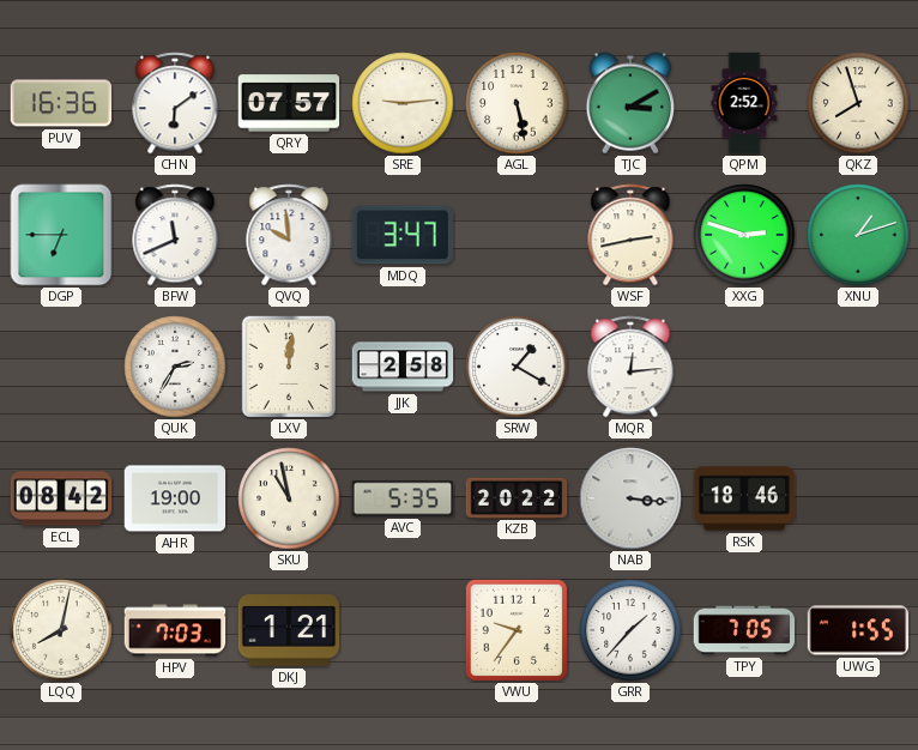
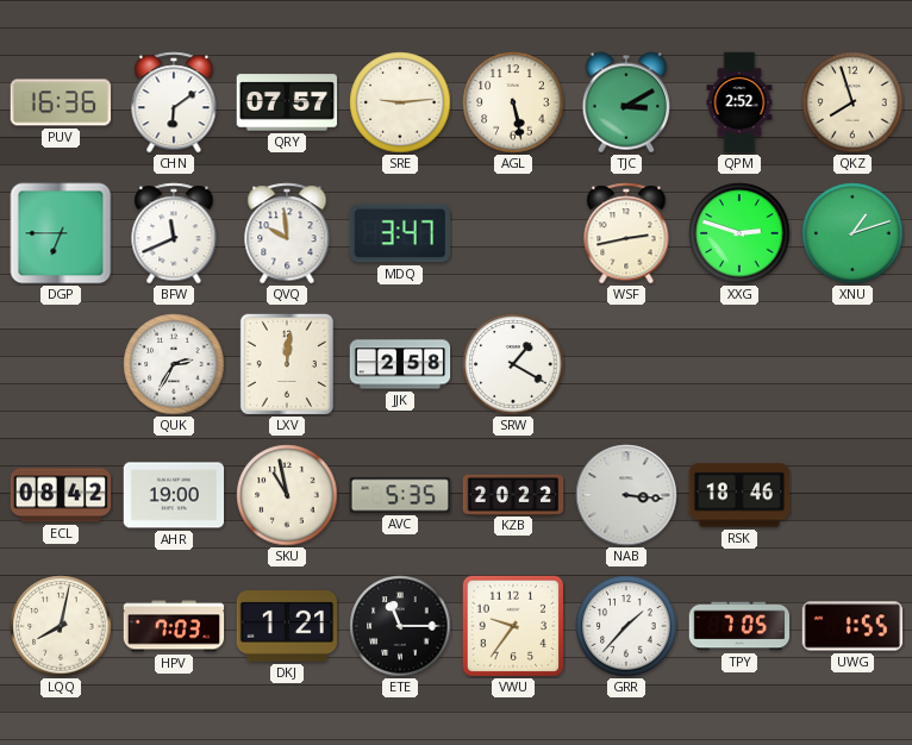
MQR: 12:14 -> none (630, 367)
ETE: none -> 11:15 (400, 626)
